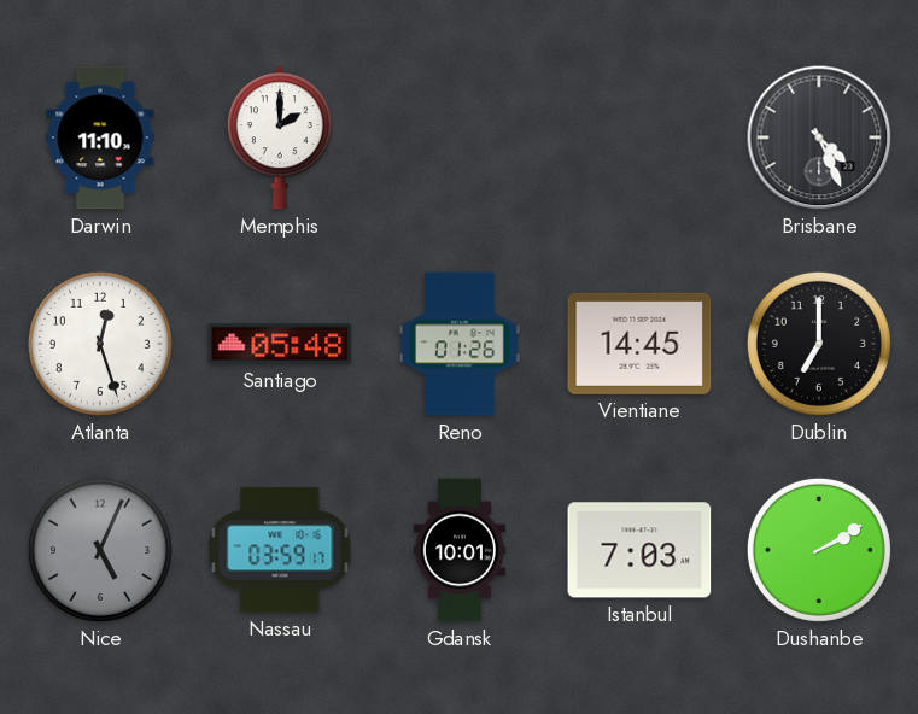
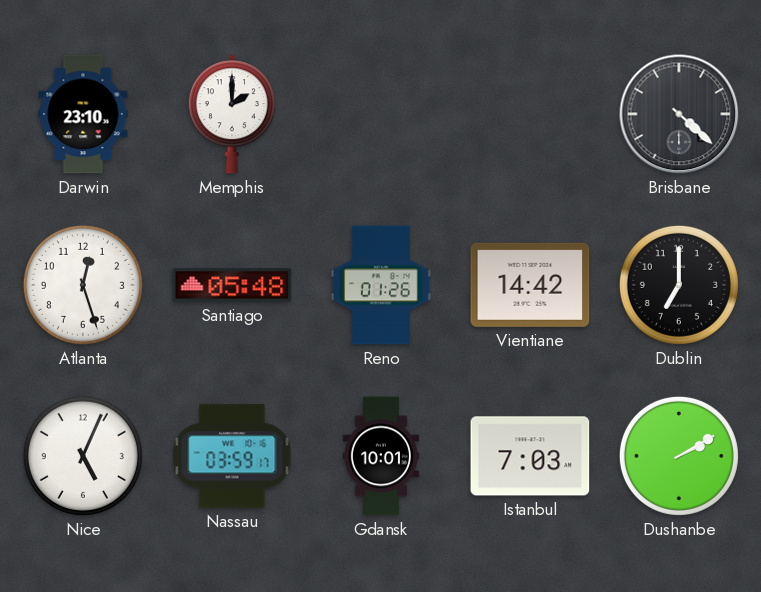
Darwin: 11:10 -> 23:10 (83, 114)
Brisbane: 4:26 -> 4:22 (679, 114)
Vientiane: 14:45 -> 14:42 (530, 285)
Nice dial: grey -> white (83, 456)
